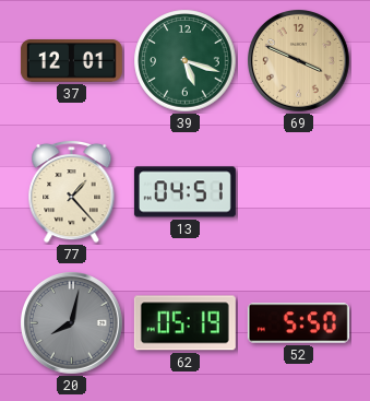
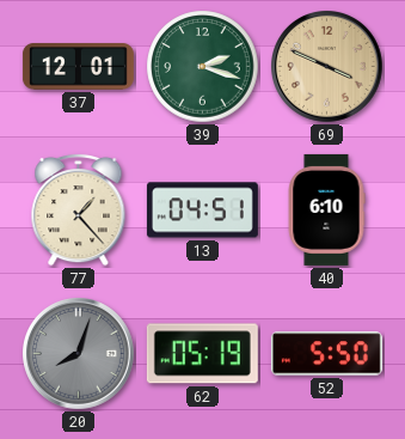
39: 5:18 -> 2:18 (203, 67)
40: none -> 6:10 (326, 209)
20: 8:02 -> 8:03 (79, 354)
